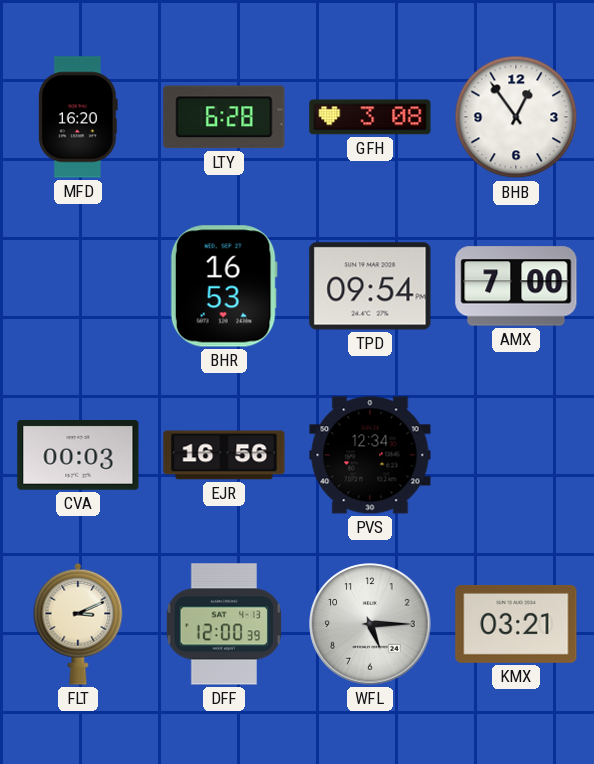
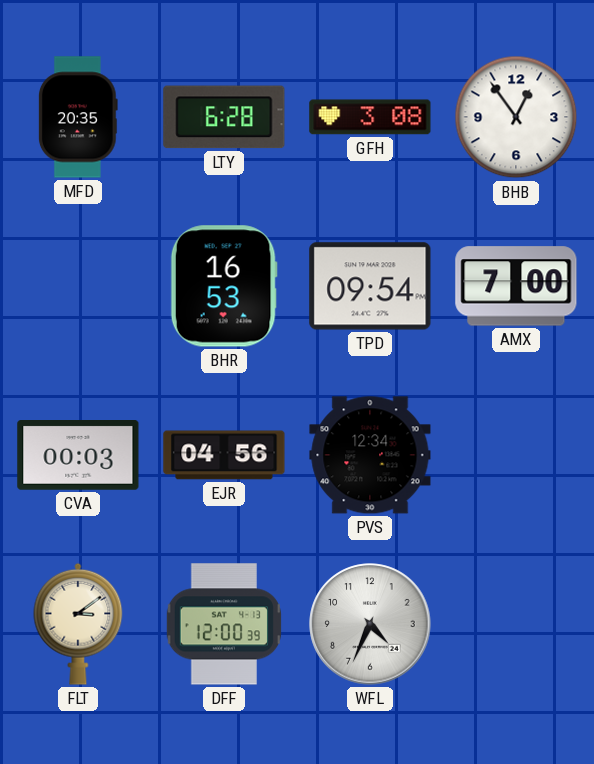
MFD: 16:20 -> 20:35 (78, 117)
EJR: 16:56 -> 04:56 (224, 455)
FLT: 3:11 -> 3:09 (78, 624)
WFL: 5:15 -> 4:34 (370, 624)
KMX: 03:21 -> none (516, 624)
